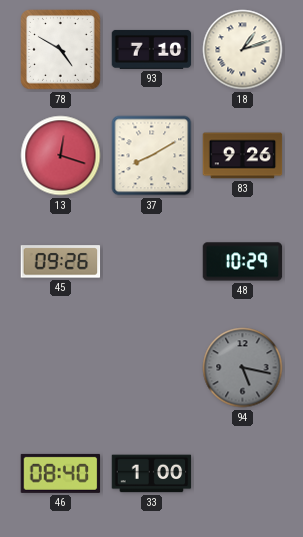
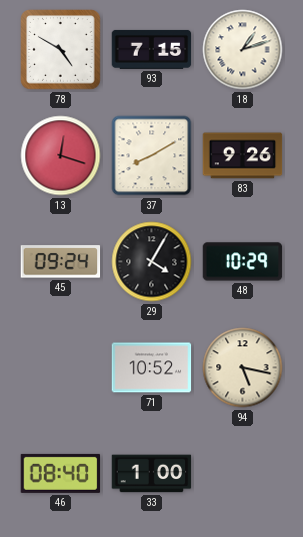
93: 7:10 -> 7:15 (152, 49)
45: 09:26 -> 09:24 (61, 262)
29: none -> 4:05 (152, 262)
71: none -> 10:52 (152, 368)
94 dial: grey -> cream (243, 368)
